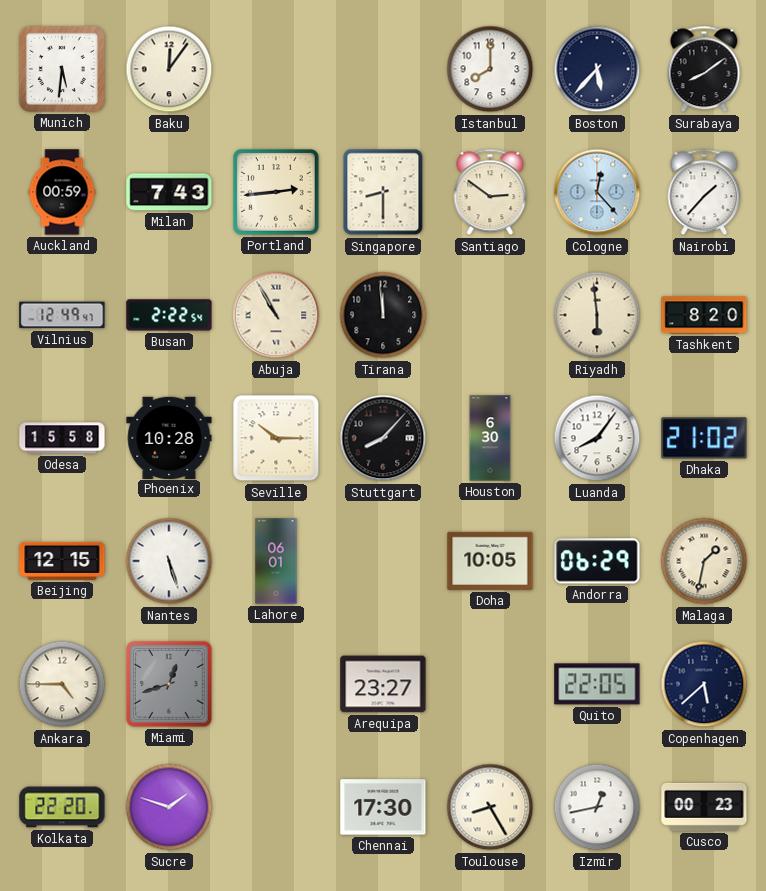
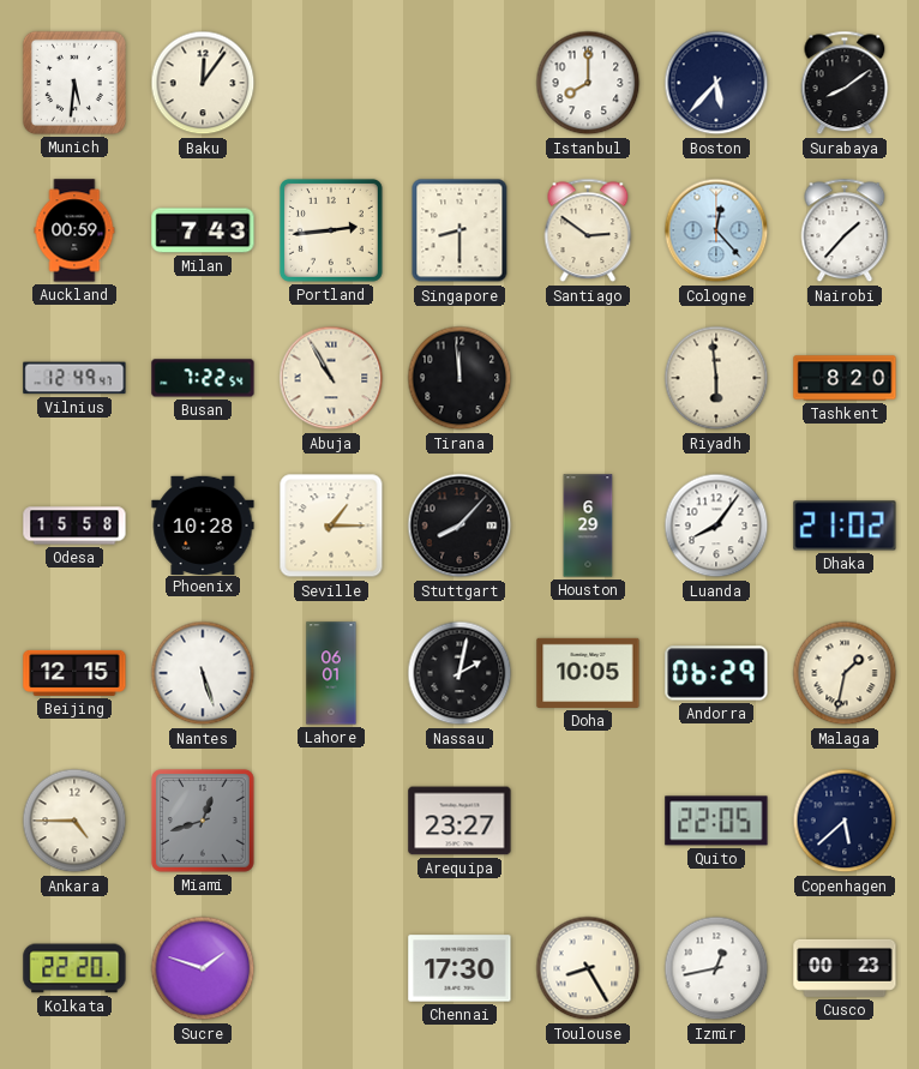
Busan: 2:22 -> 7:22 (203, 378)
Seville: 10:15 -> 1:15 (331, 526)
Houston: 6:30 -> 6:29 (588, 526)
Nassau: none -> 2:02 (459, 673)
